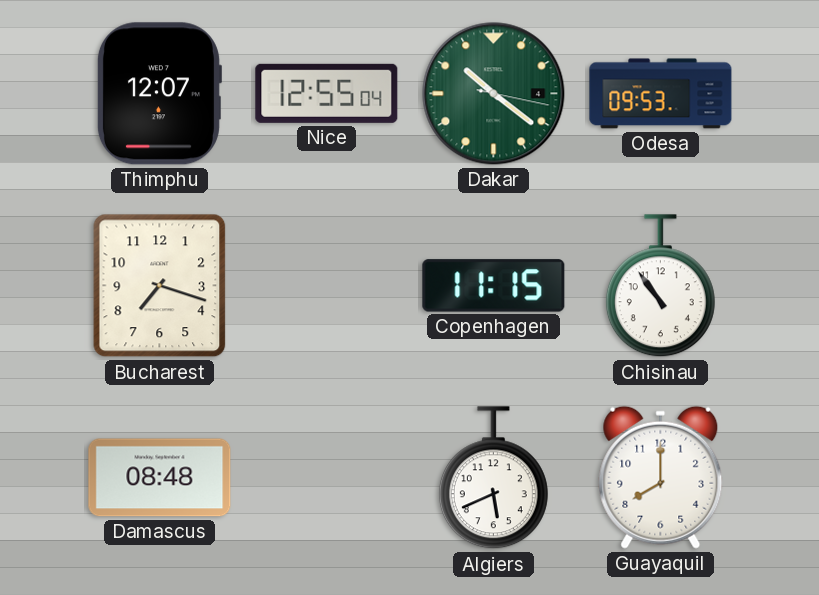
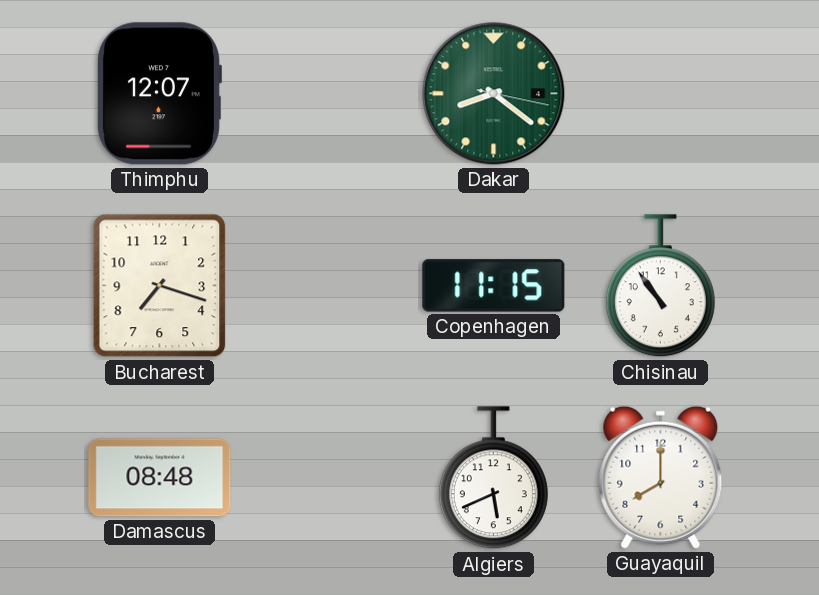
Nice: 12:55 -> none (327, 93)
Dakar: 10:21 -> 8:21 (494, 94)
Odesa: 09:53 -> none (661, 94)
